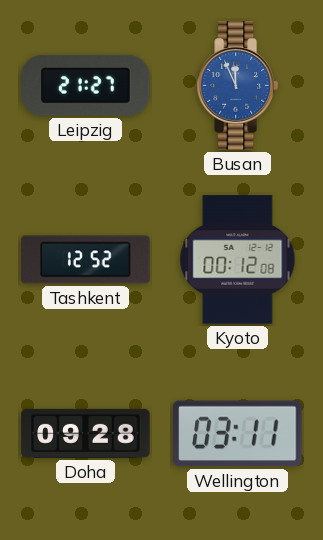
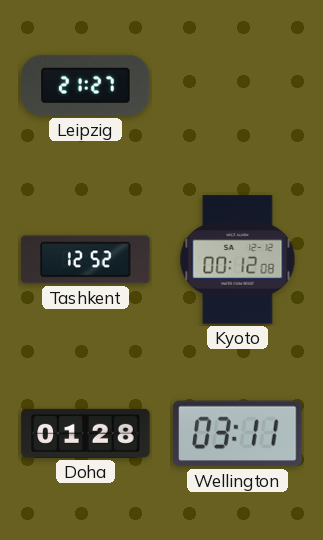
Busan: 11:56 -> none (237, 86)
Doha: 09:28 -> 01:28 (86, 433)
